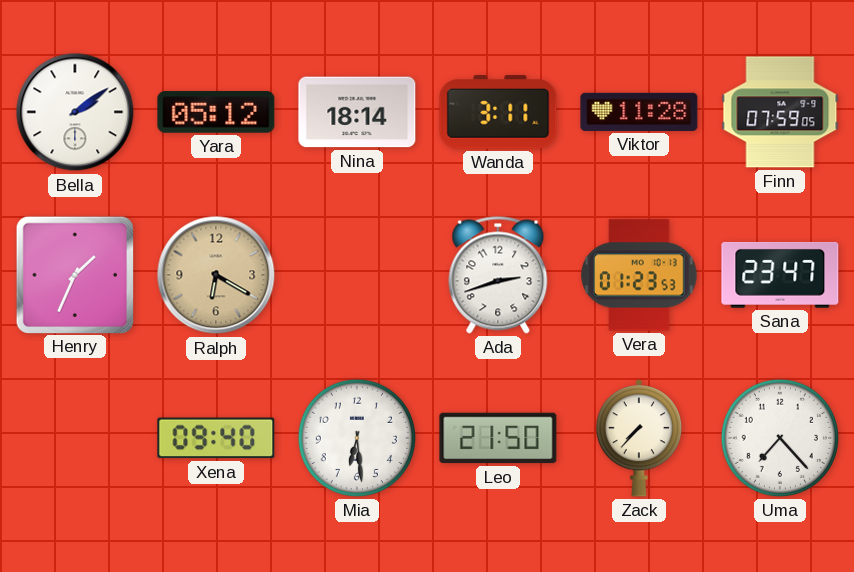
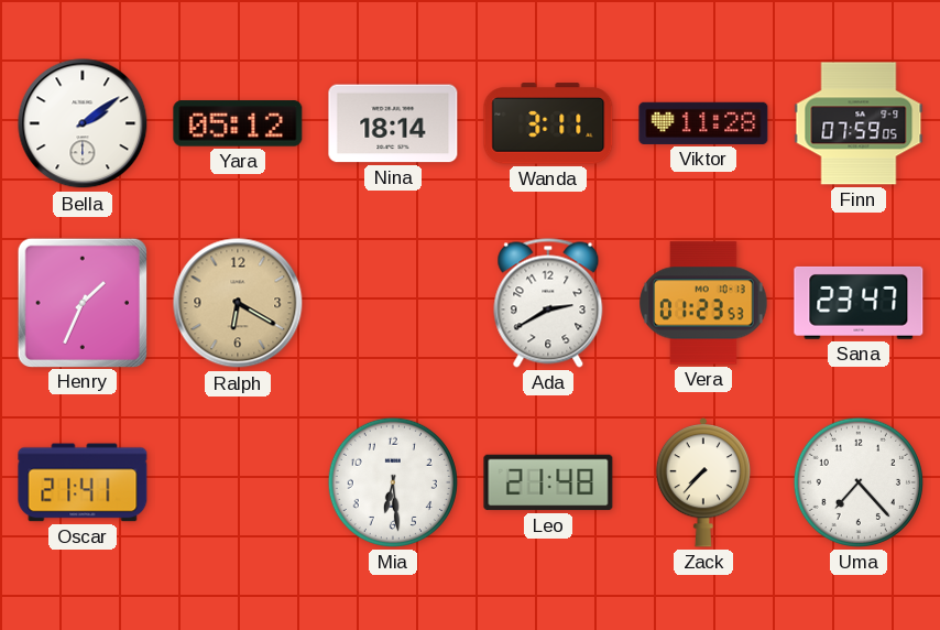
Ada: 2:42 -> 2:40 (548, 303)
Oscar: none -> 21:41 (83, 482)
Xena: 09:40 -> none (216, 438)
Leo: 21:50 -> 21:48 (548, 482)
